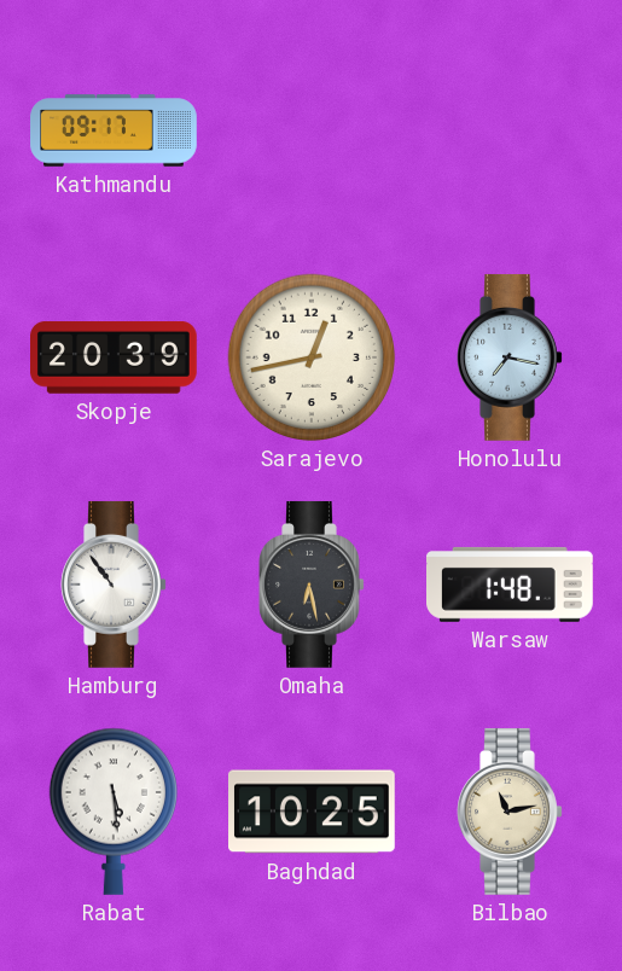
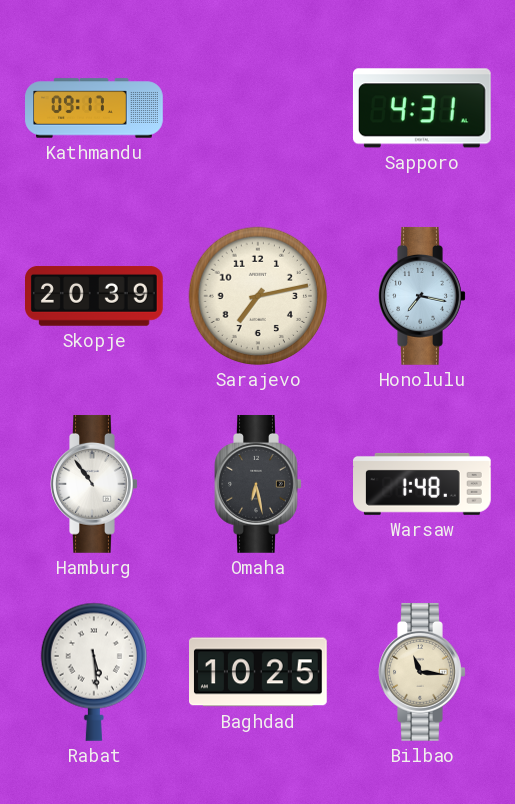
Sapporo: none -> 4:31 (422, 108)
Sarajevo: 12:43 -> 7:13 (258, 296)
Bilbao: 11:13 -> 11:16 (422, 672)
